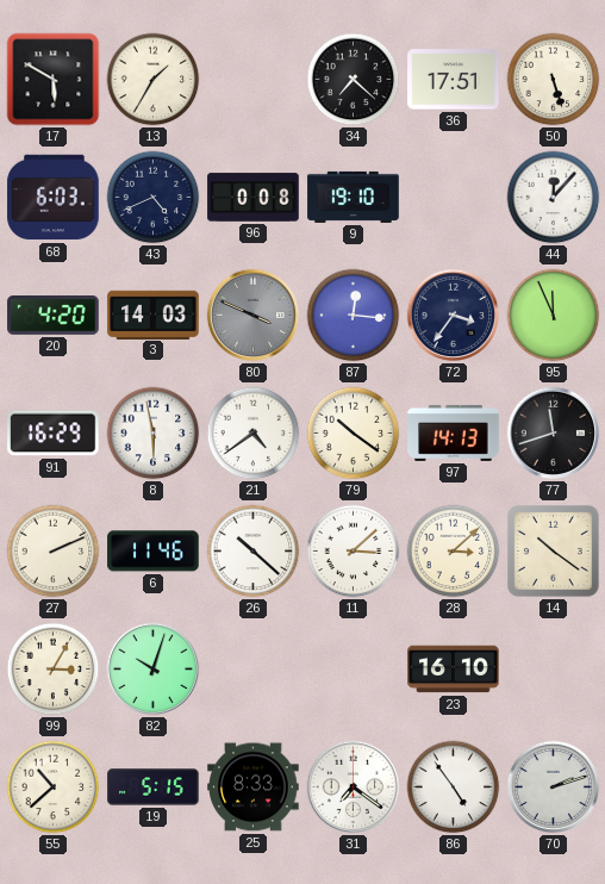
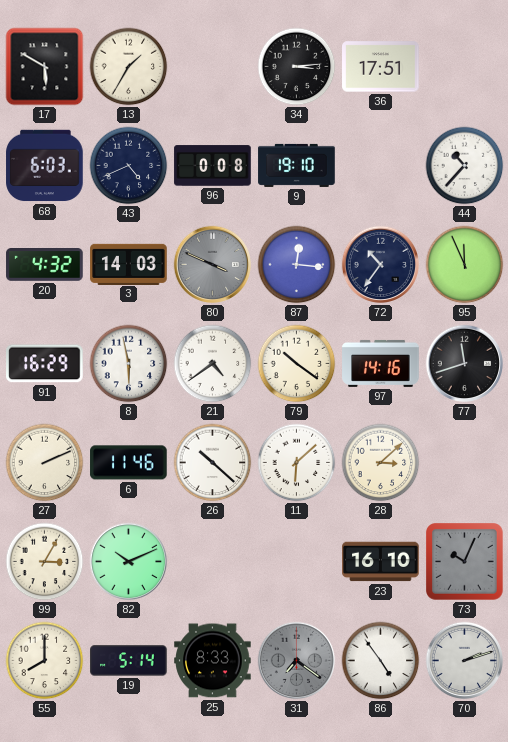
34: 7:22 -> 3:14 (297, 67)
50: 5:27 -> none (554, 80)
44: 12:07 -> 10:37 (465, 166)
20: 4:20 -> 4:32 (45, 265)
72: 3:36 -> 10:36 (381, 265)
97: 14:13 -> 14:16 (381, 363)
11: 3:08 -> 6:08 (297, 463)
14: 10:21 -> none (554, 552)
82: 10:03 -> 10:11 (129, 562)
73: none -> 10:04 (465, 562)
55: 10:38 -> 8:00 (45, 661)
19: 5:15 -> 5:14 (129, 661)
31 dial: white -> grey (297, 661)
